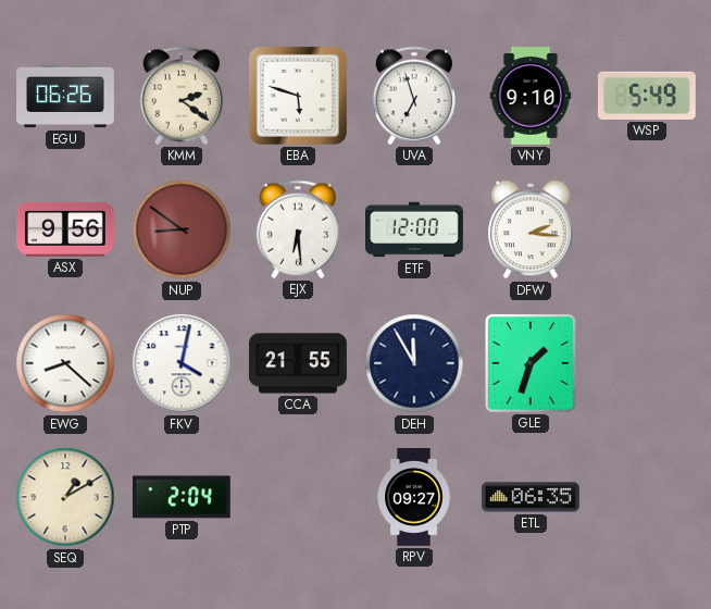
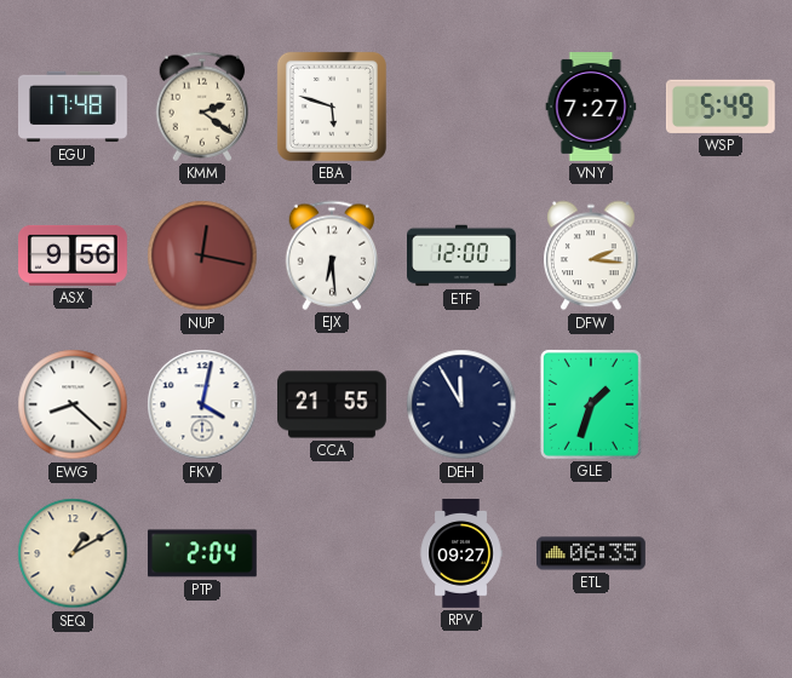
EGU: 06:26 -> 17:48 (74, 107)
UVA: 6:57 -> none (414, 96)
VNY: 9:10 -> 7:27 (591, 108)
NUP: 8:51 -> 12:17 (202, 255)
